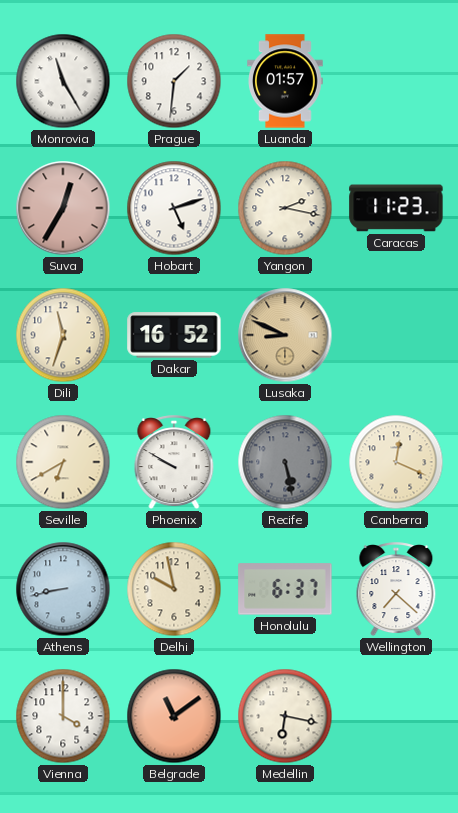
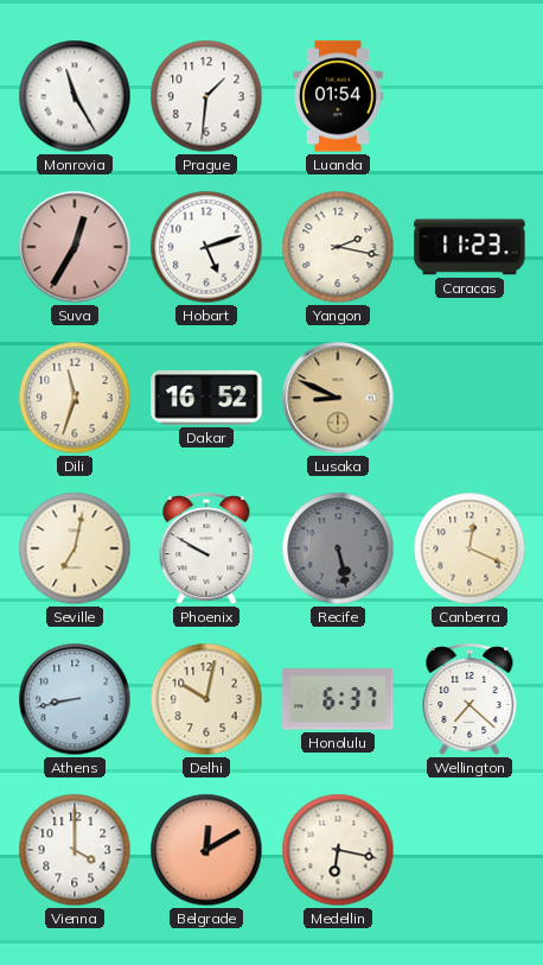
Luanda: 01:57 -> 01:54 (339, 96)
Seville: 6:40 -> 7:02 (75, 548)
Delhi: 9:58 -> 10:02 (206, 699)
Belgrade: 11:09 -> 12:10 (206, 850)
